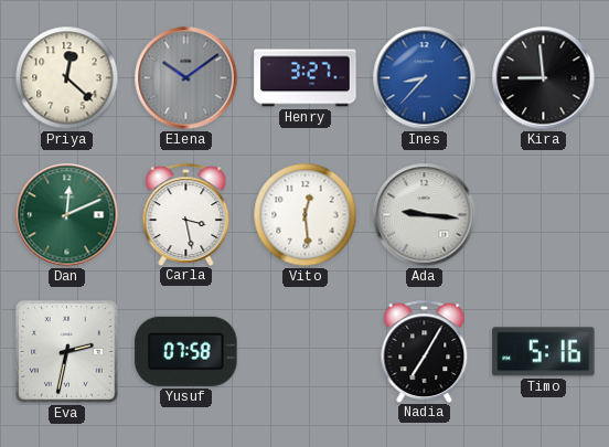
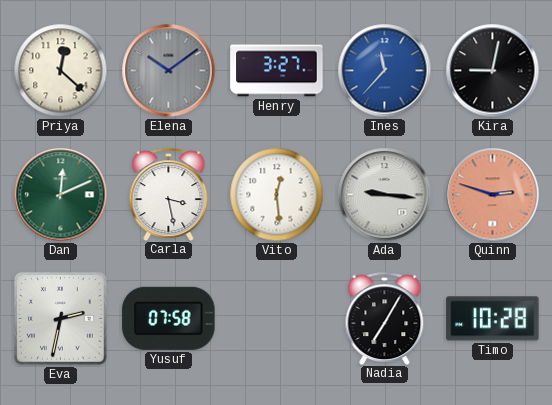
Ines: 8:37 -> 11:37 (385, 71)
Kira: 8:59 -> 9:02 (493, 71)
Quinn: none -> 2:48 (493, 195)
Timo: 5:16 -> 10:28 (493, 319)
